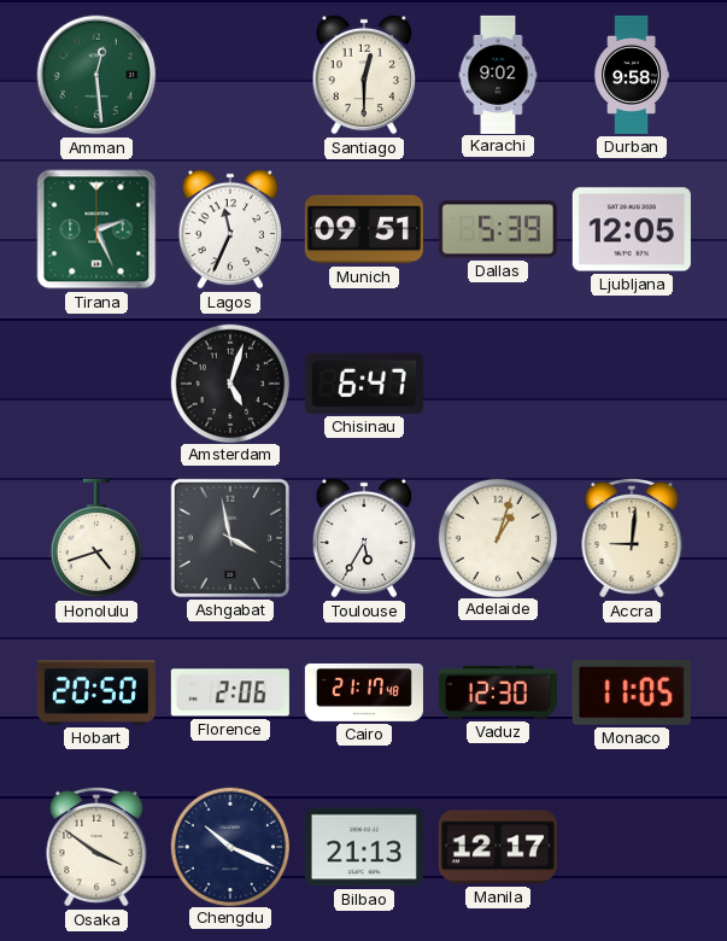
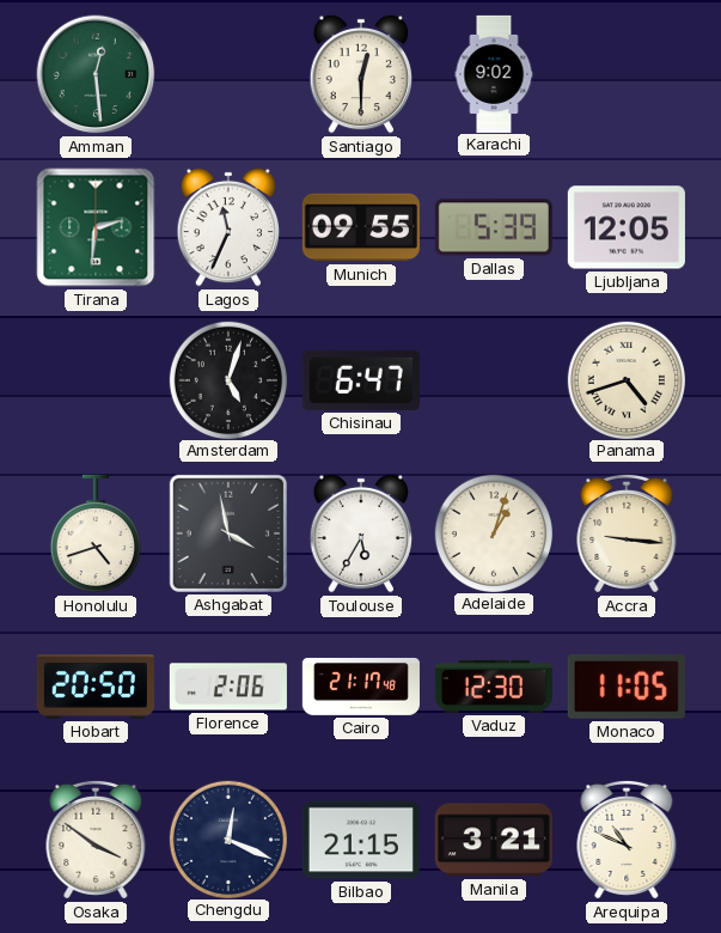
Durban: 9:58 -> none (632, 75)
Tirana: 2:26 -> 2:31 (96, 227)
Munich: 09:51 -> 09:55 (361, 227)
Panama: none -> 4:42 (625, 379)
Accra: 9:01 -> 9:16 (627, 533)
Chengdu: 10:19 -> 12:19 (227, 839)
Bilbao: 21:13 -> 21:15 (361, 840)
Manila: 12:17 -> 3:21 (494, 840)
Arequipa: none -> 10:49 (627, 840)
